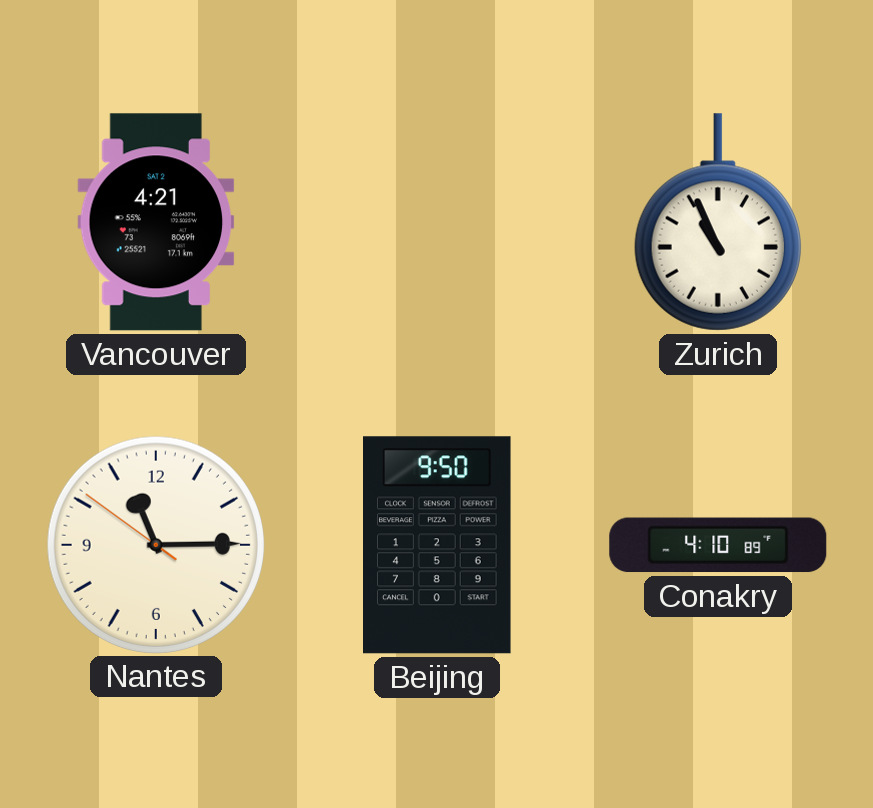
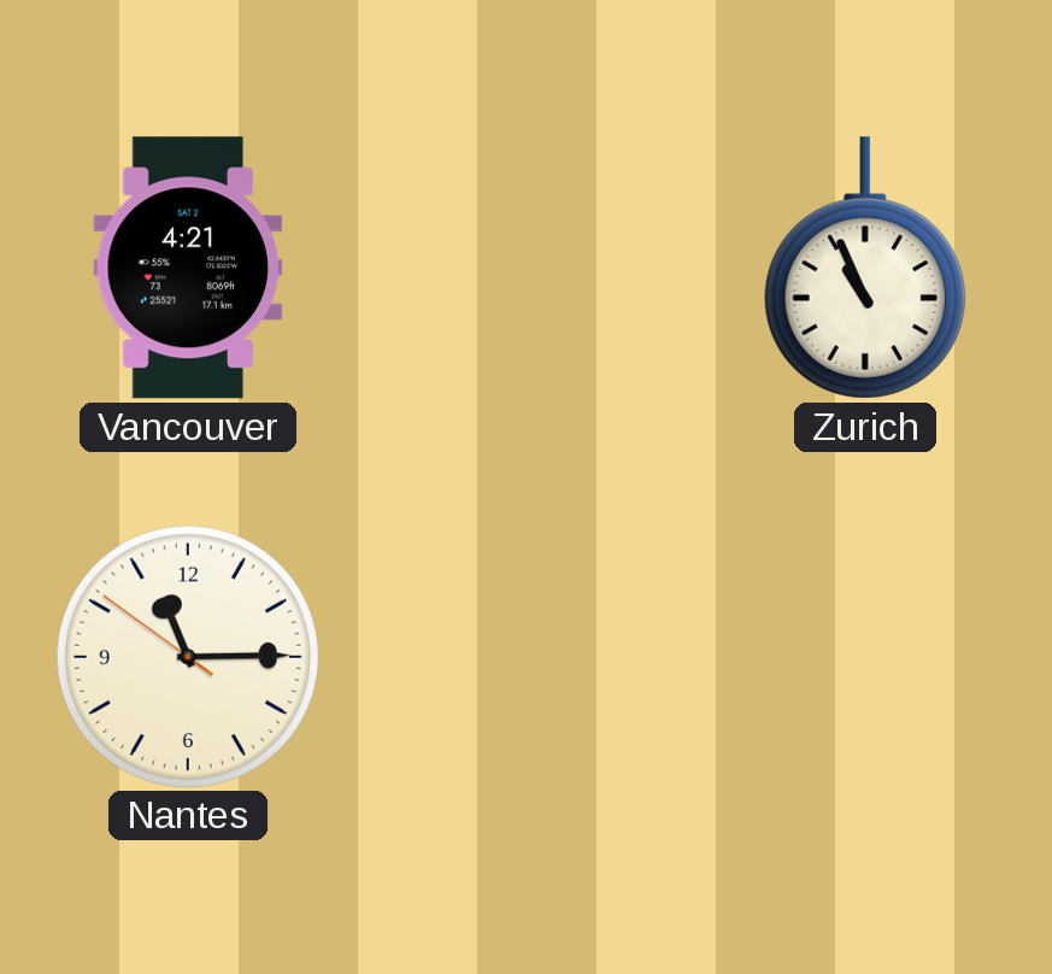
Beijing: 9:50 -> none (438, 545)
Conakry: 4:10 -> none (718, 545)
